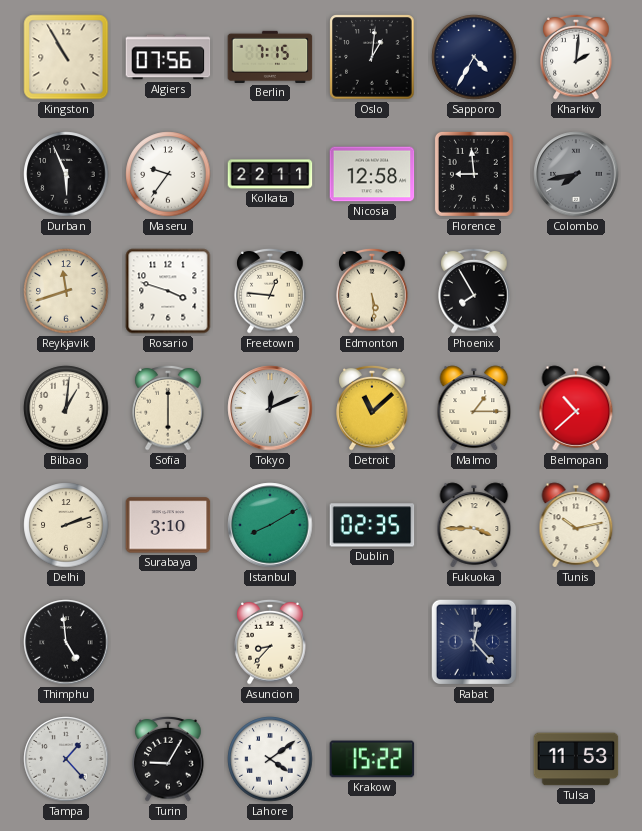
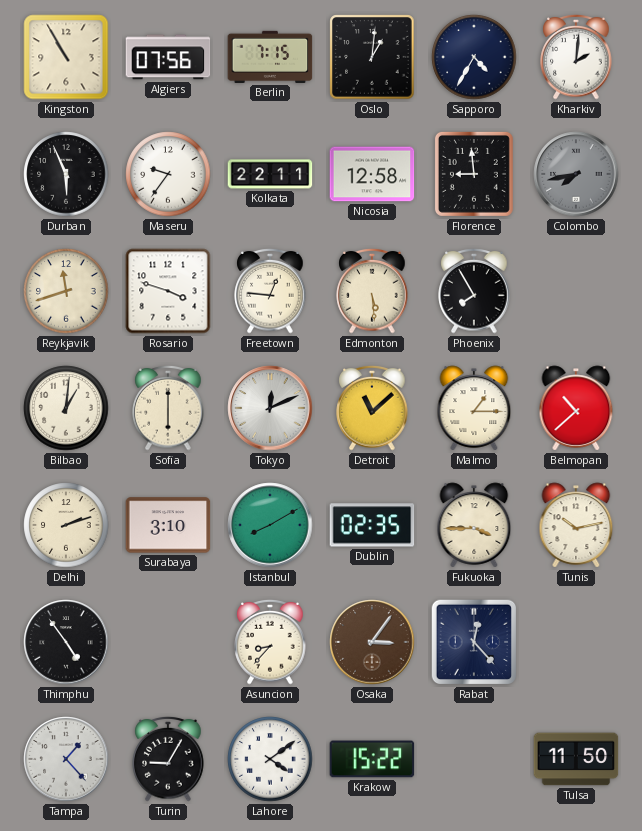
Thimphu: 4:59 -> 4:54 (66, 642)
Osaka: none -> 3:06 (372, 642)
Tulsa: 11:53 -> 11:50 (576, 759)
